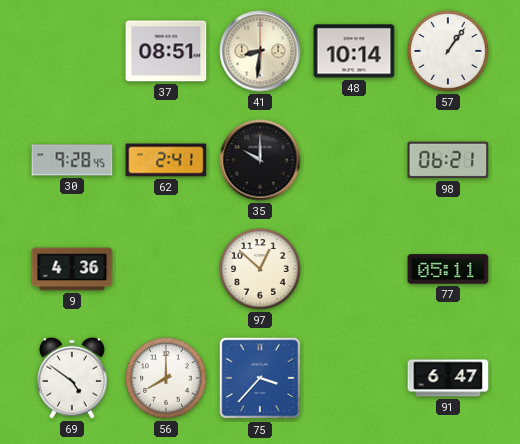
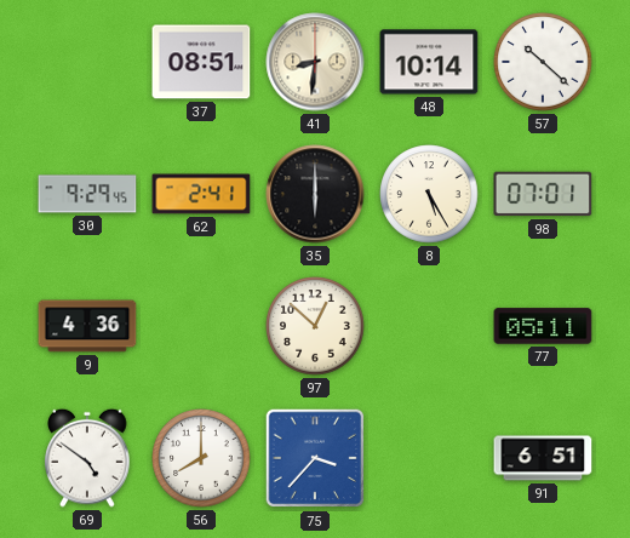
57: 1:06 -> 10:22 (543, 62)
30: 9:28 -> 9:29 (87, 194)
35: 10:00 -> 6:00 (315, 194)
8: none -> 5:25 (429, 194)
98: 06:21 -> 07:01 (543, 194)
91: 6:47 -> 6:51 (543, 458)
